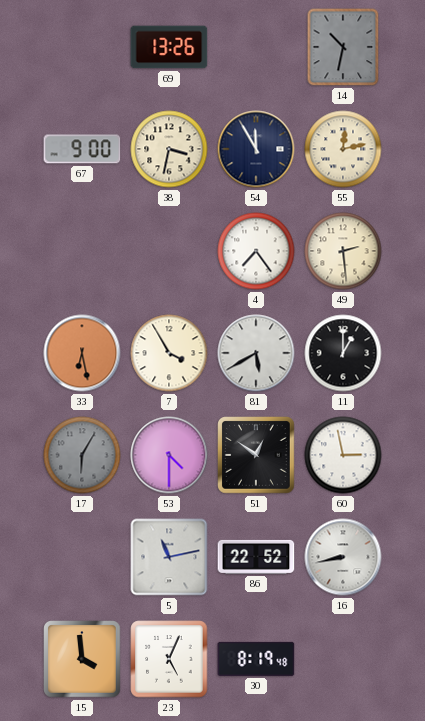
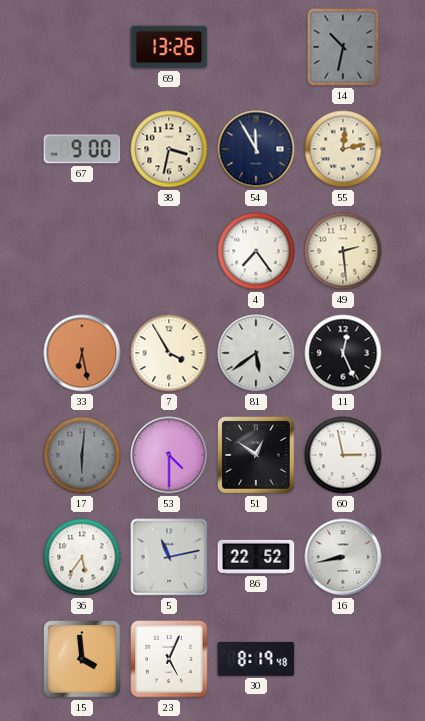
81: 5:40 -> 5:39 (256, 353)
11: 1:00 -> 12:26 (343, 353)
17: 6:05 -> 6:01 (82, 455)
36: none -> 5:36 (82, 557)
